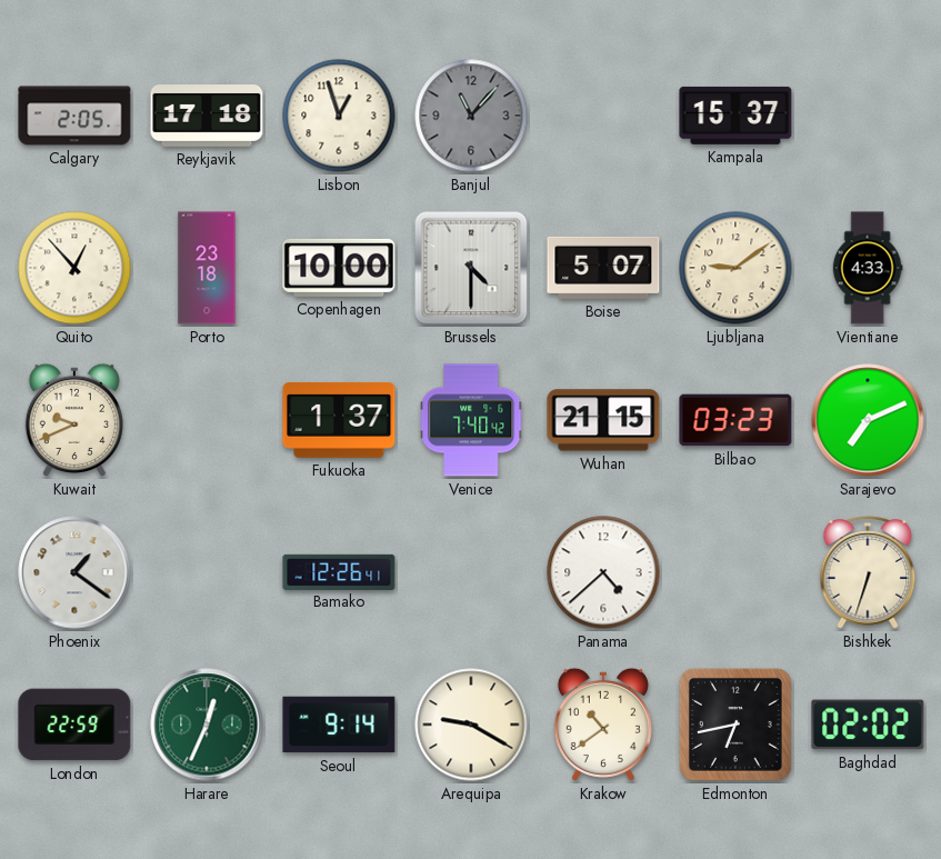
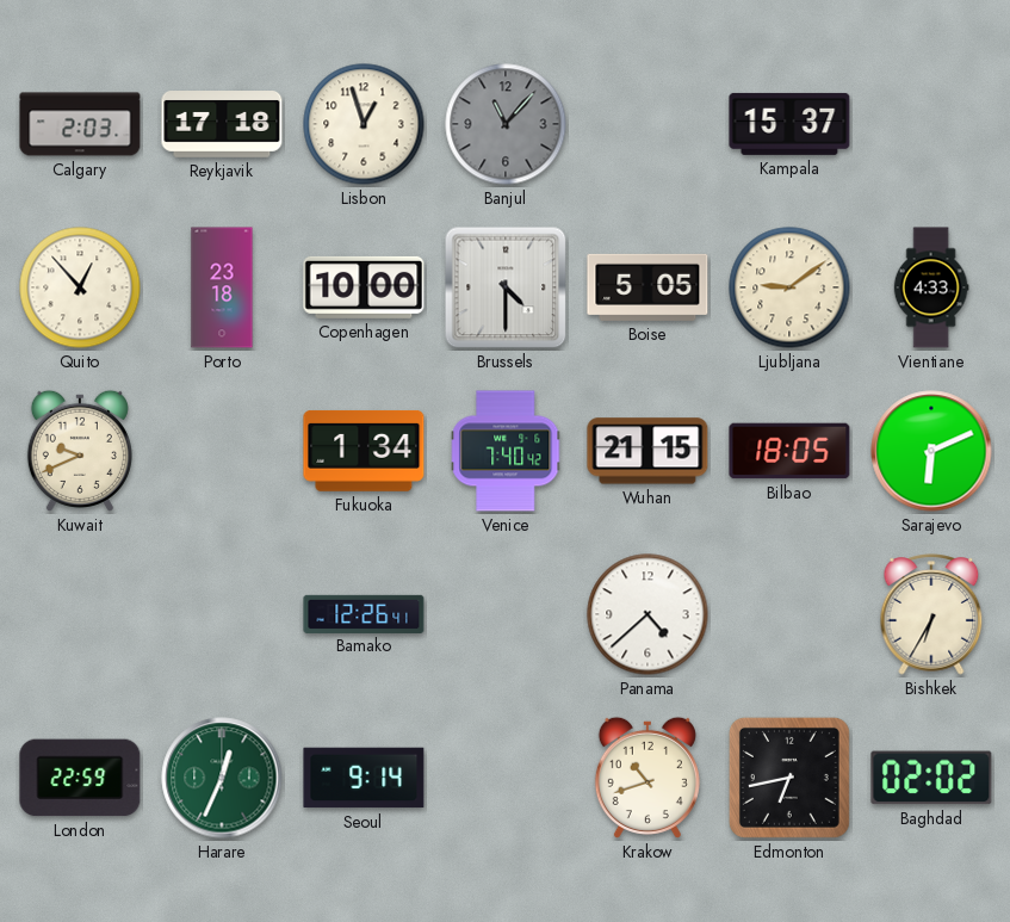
Calgary: 2:05 -> 2:03 (80, 124)
Boise: 5:07 -> 5:05 (647, 287)
Fukuoka: 1:37 -> 1:34 (364, 451)
Bilbao: 03:23 -> 18:05 (789, 451)
Sarajevo: 7:11 -> 6:11 (931, 451)
Phoenix: 1:21 -> none (74, 572)
Bishkek: 6:33 -> 6:35 (931, 614)
Arequipa: 9:20 -> none (471, 725)
Krakow: 10:39 -> 10:42 (647, 778)
